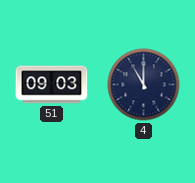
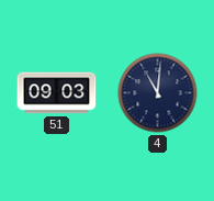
4: 11:00 -> 11:01 (158, 93)
